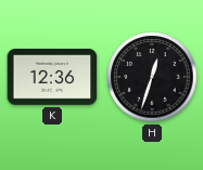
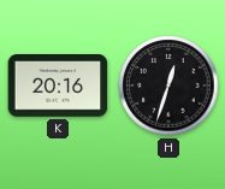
K: 12:36 -> 20:16 (58, 87)
